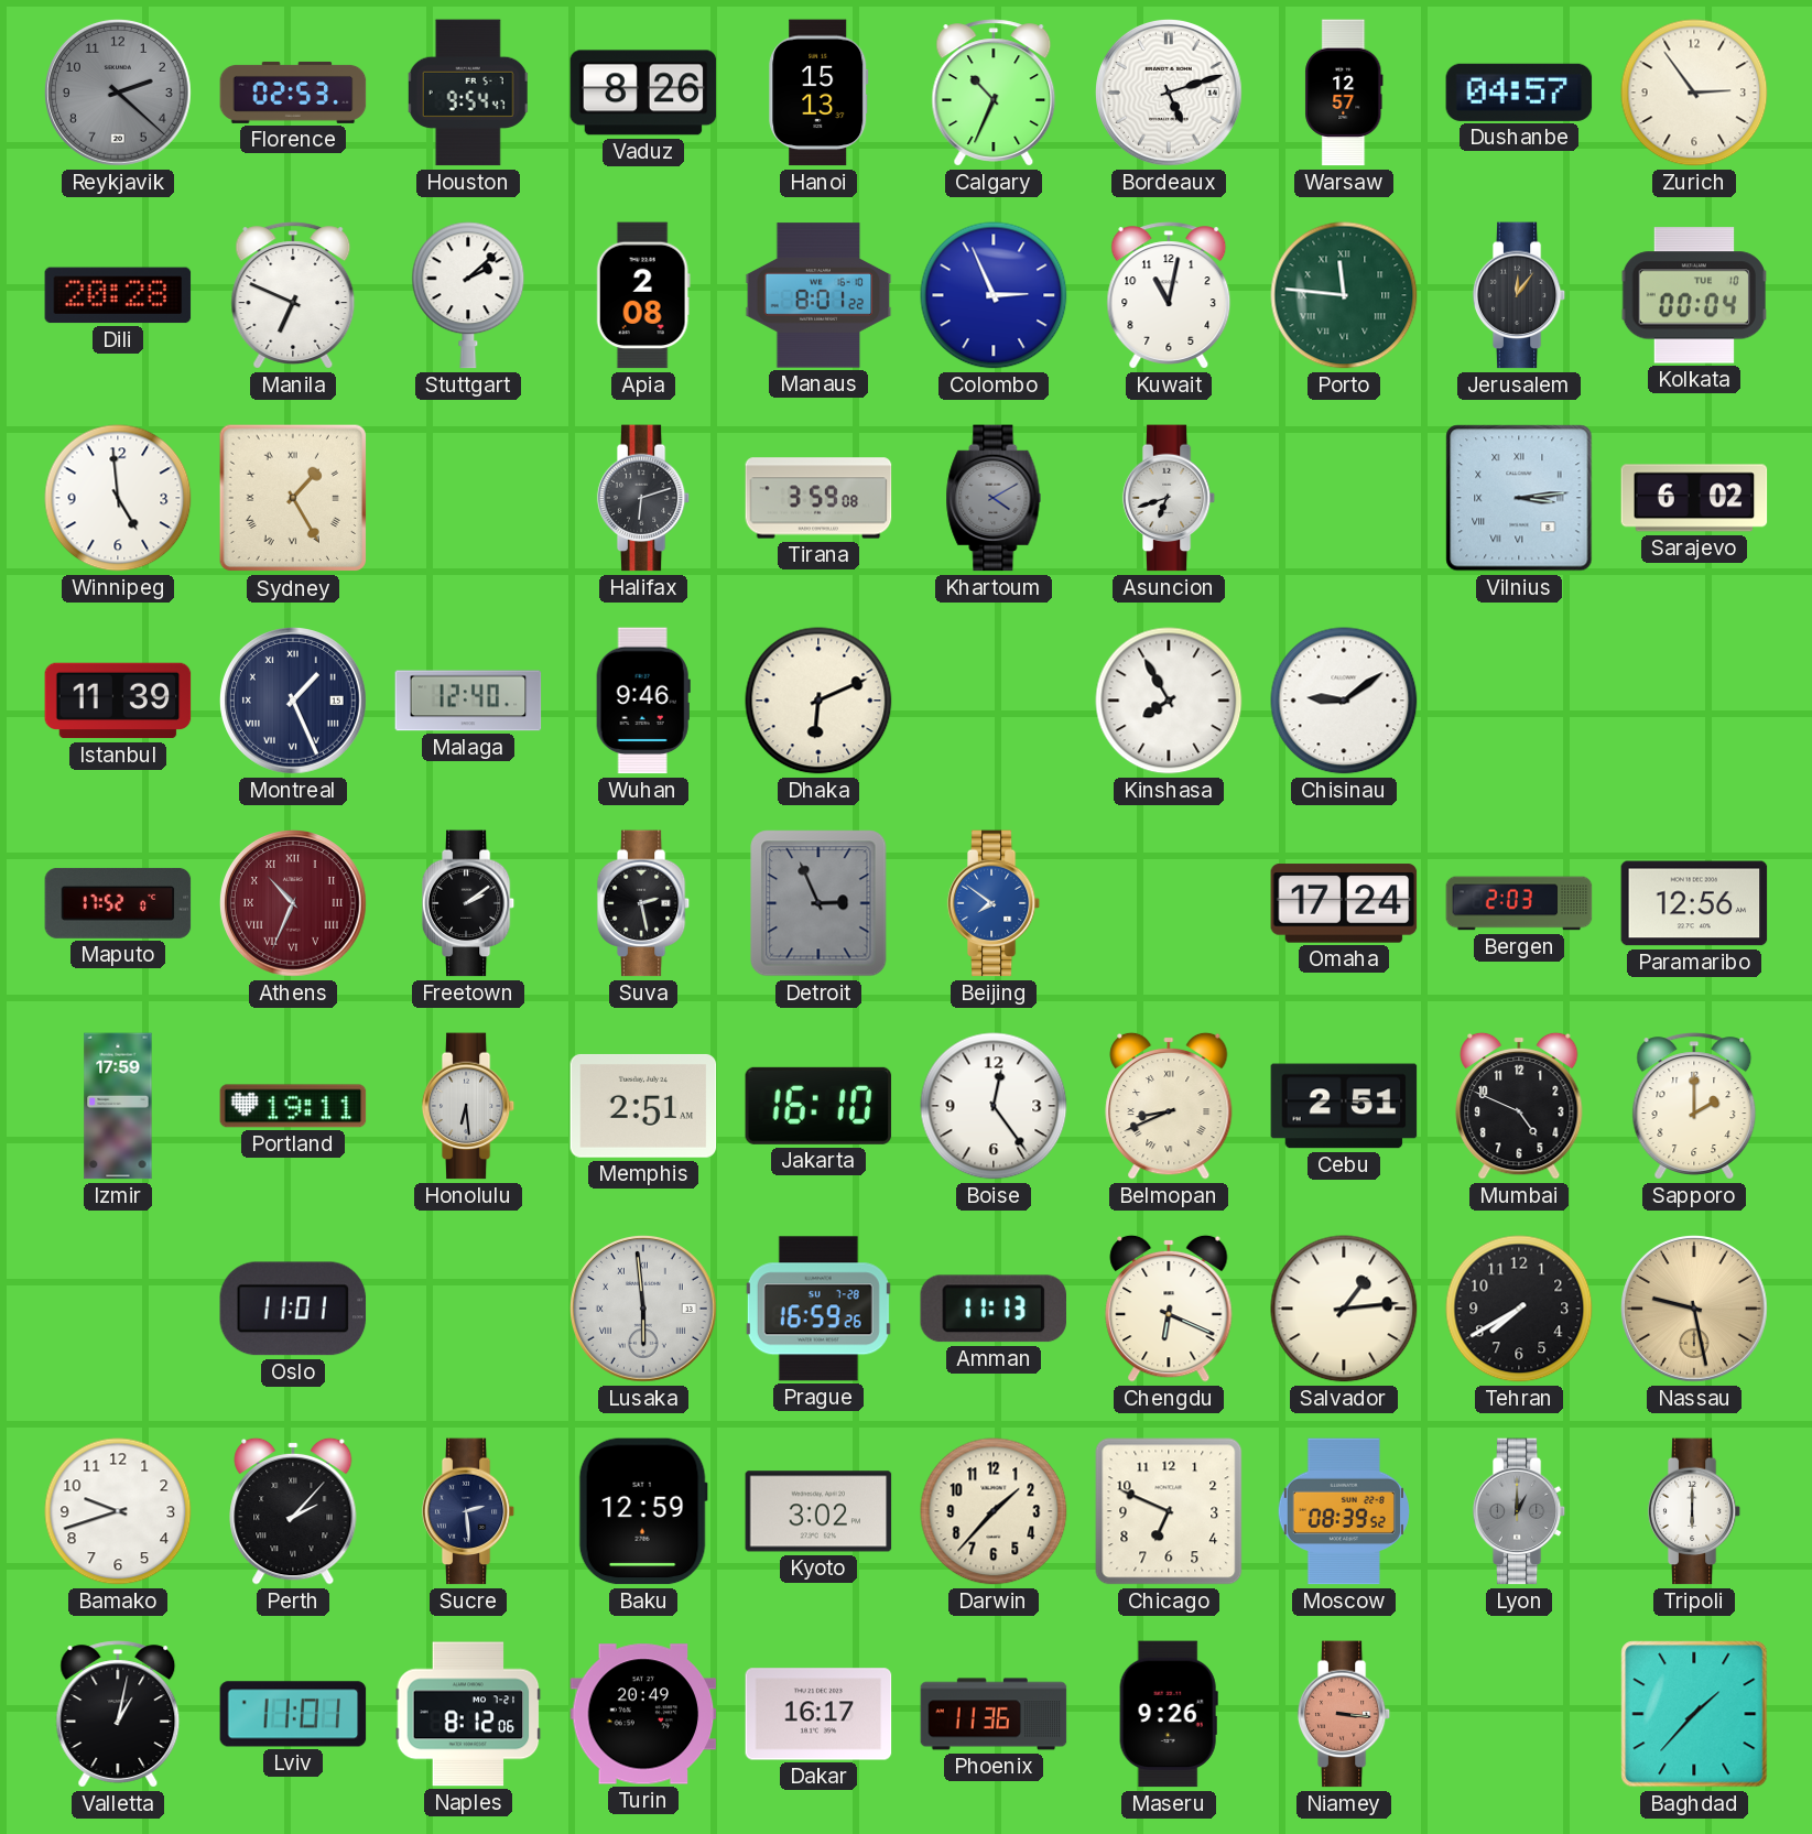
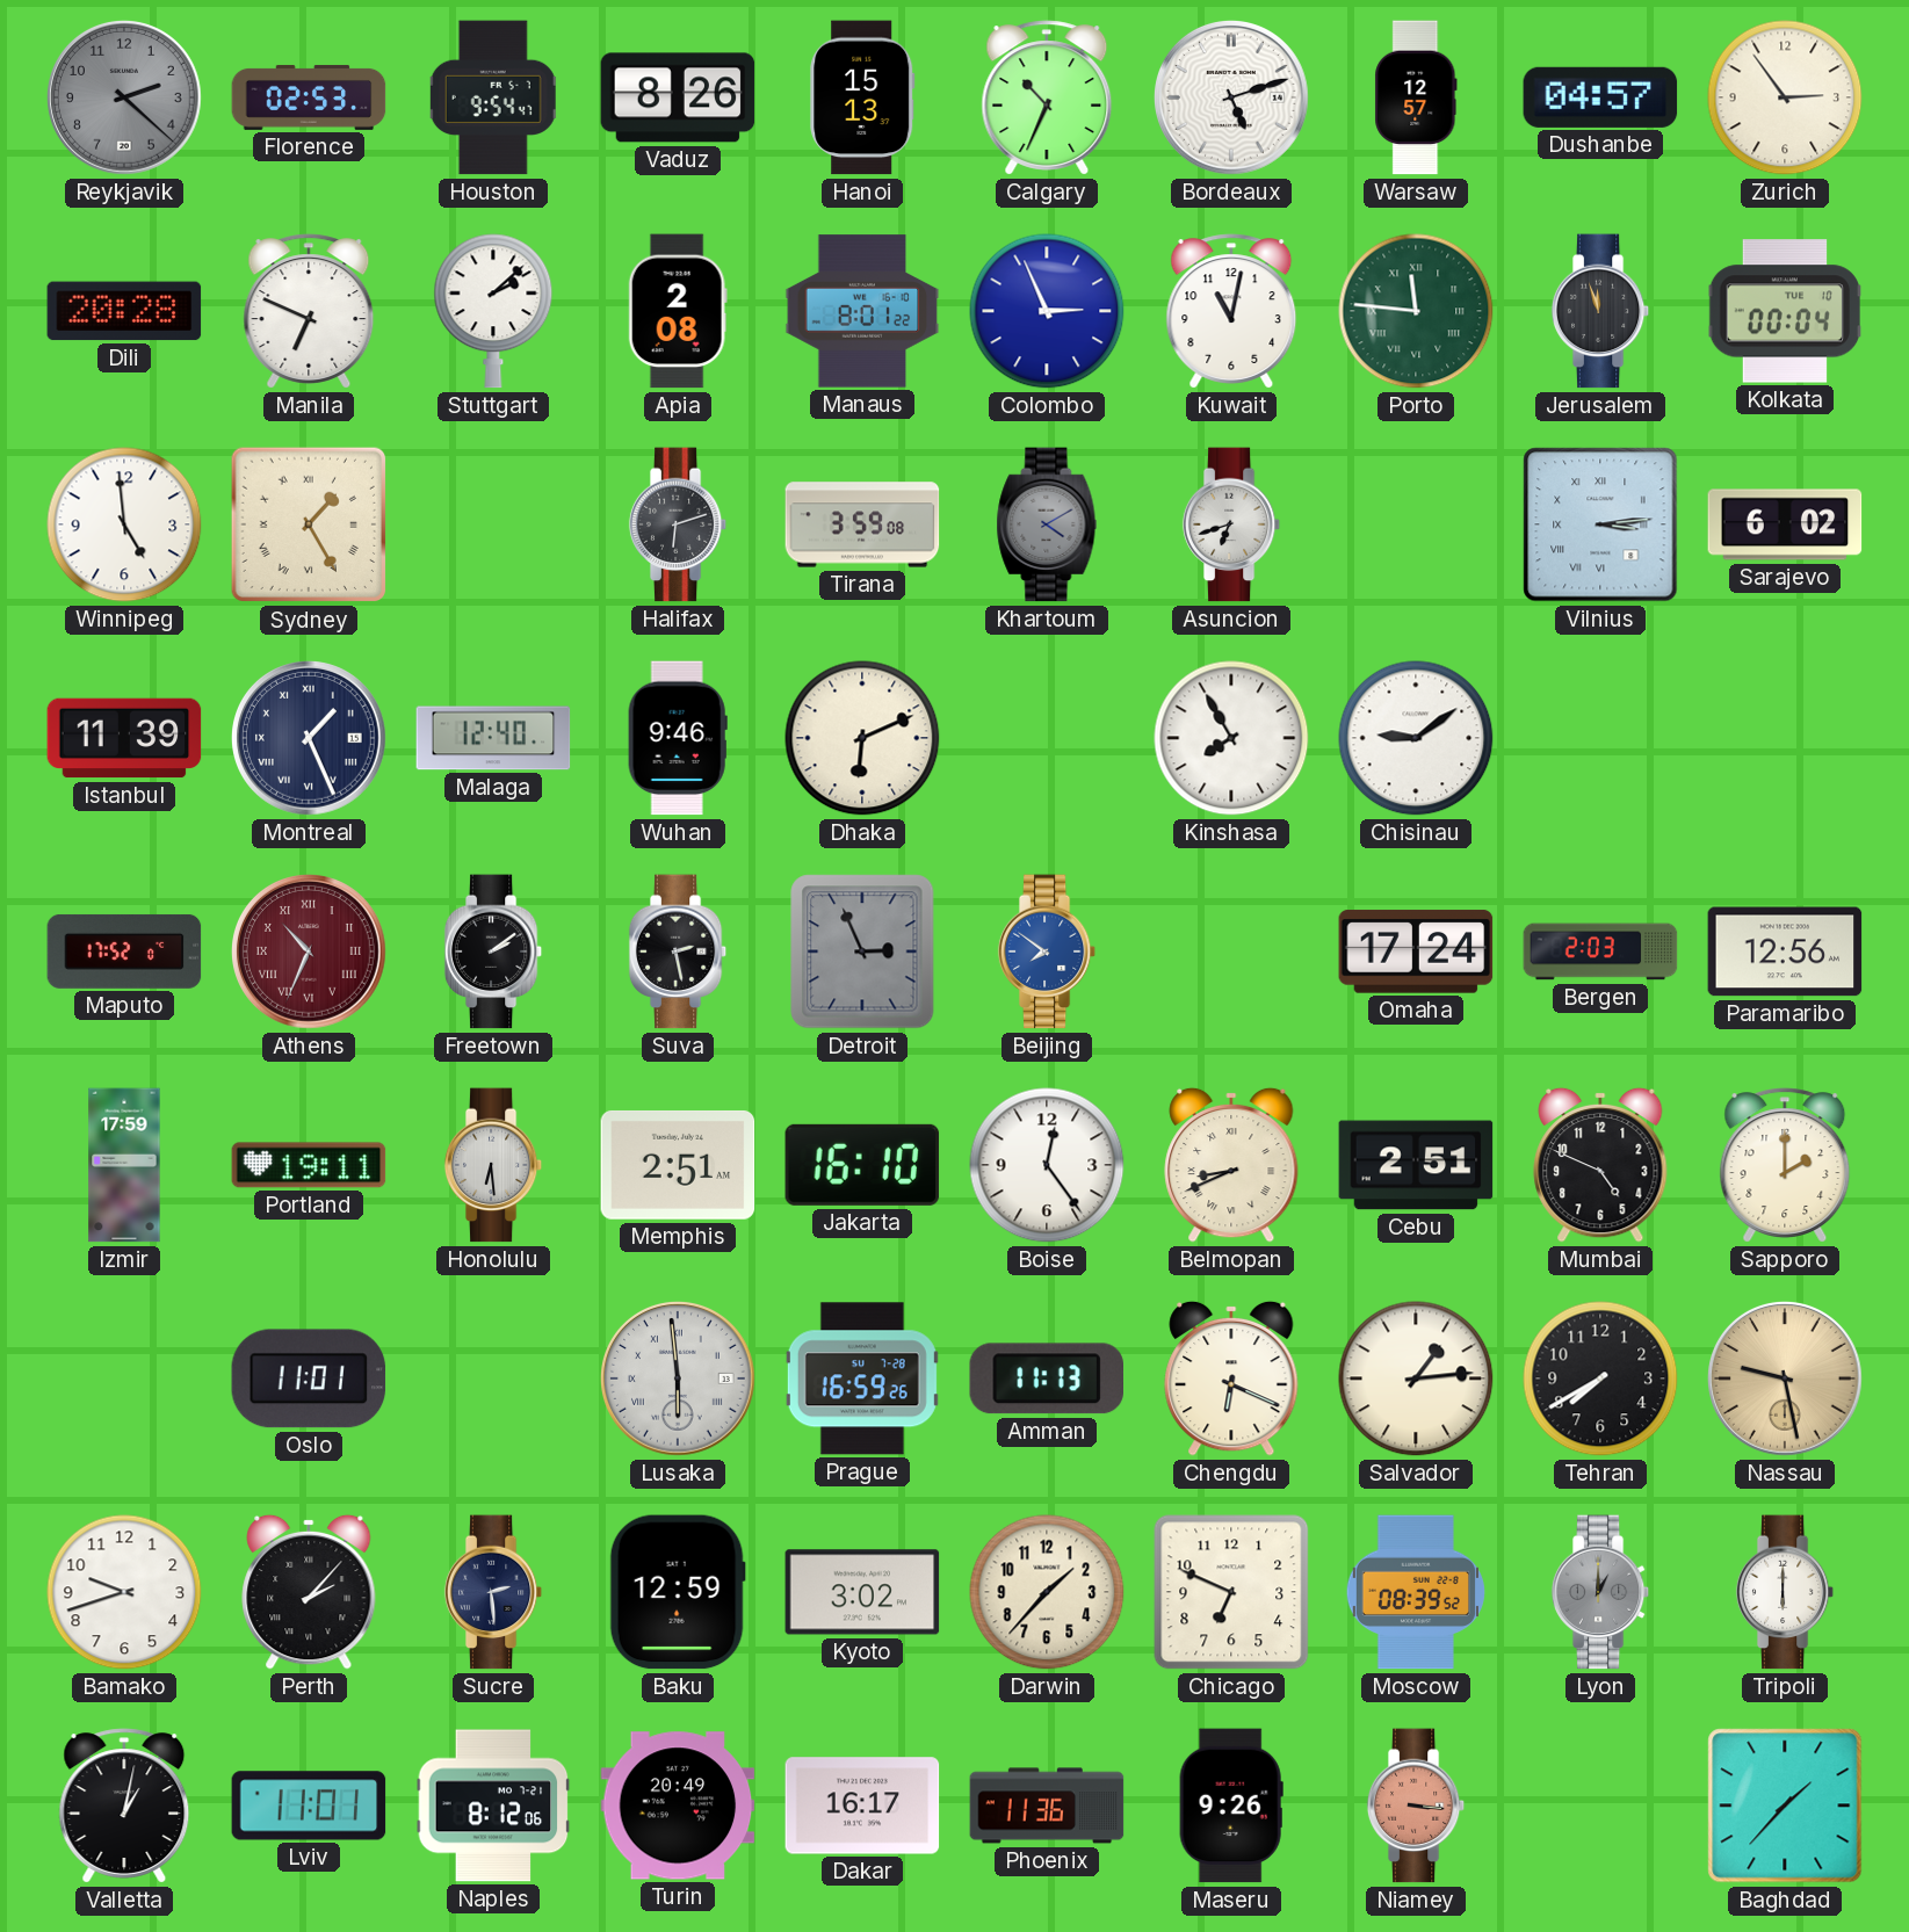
Jerusalem: 12:06 -> 11:57 (1600, 311)
